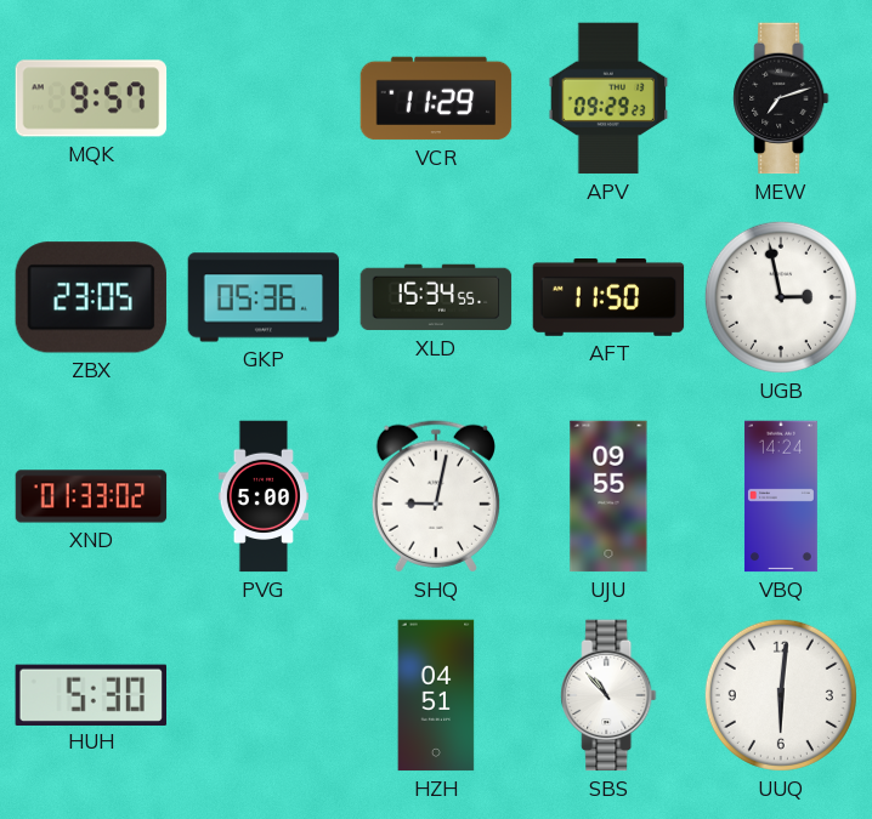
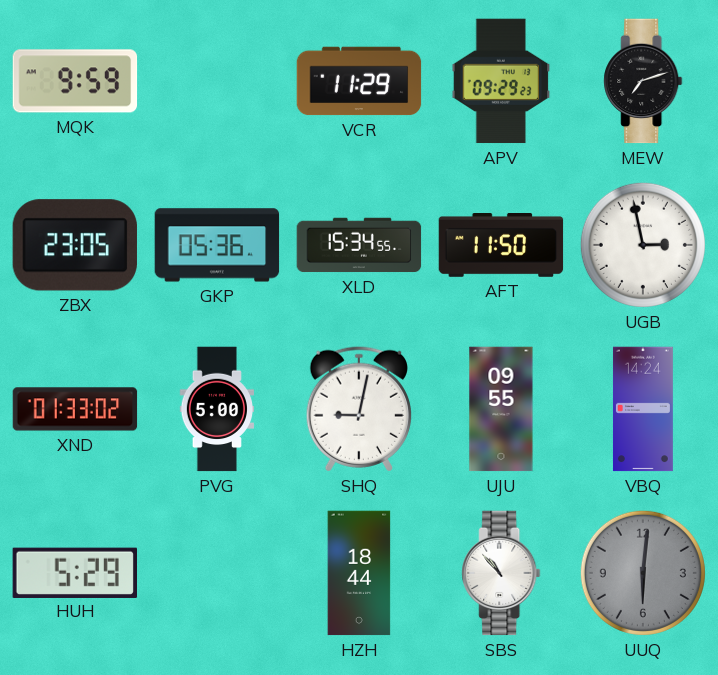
MQK: 9:57 -> 9:59 (75, 81)
HUH: 5:30 -> 5:29 (74, 572)
HZH: 04:51 -> 18:44 (359, 573)
UUQ dial: white -> grey (643, 573)
